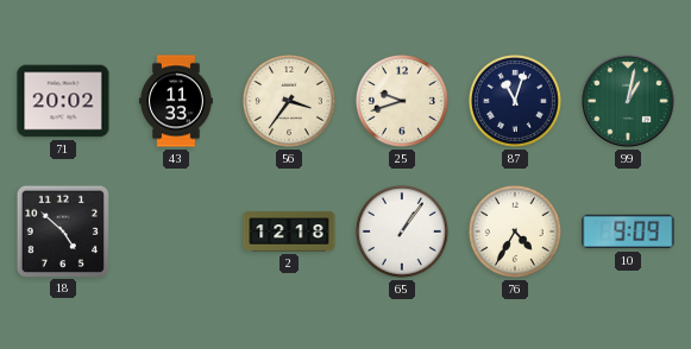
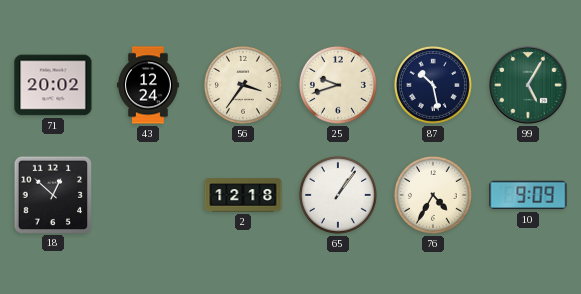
43: 11:33 -> 12:24 (148, 85)
87: 11:03 -> 10:28 (433, 85)
99: 1:02 -> 5:05 (528, 85)
18: 4:52 -> 12:52 (52, 194)
